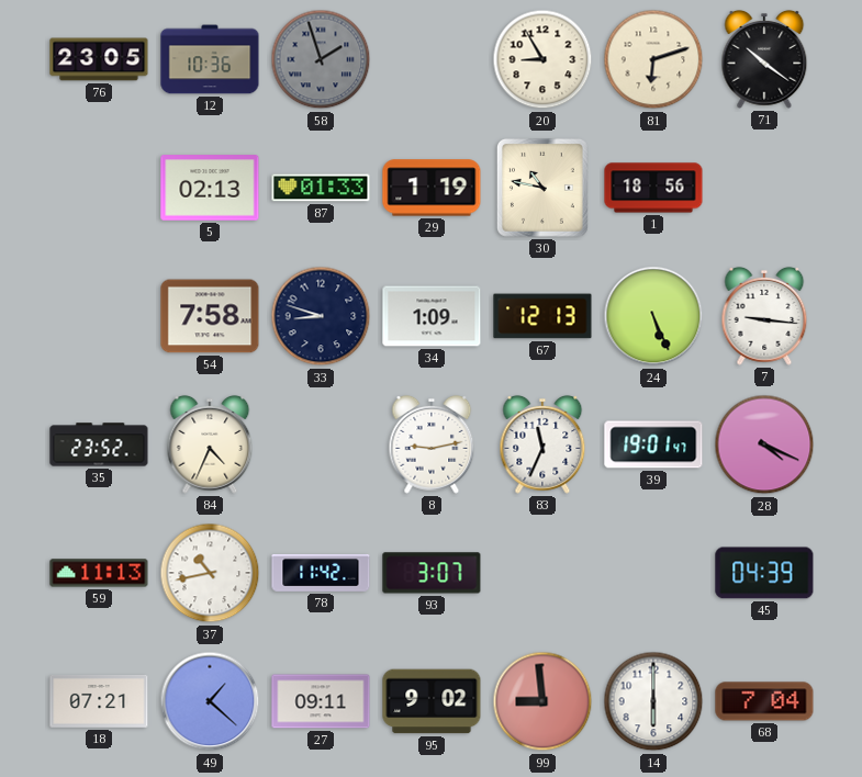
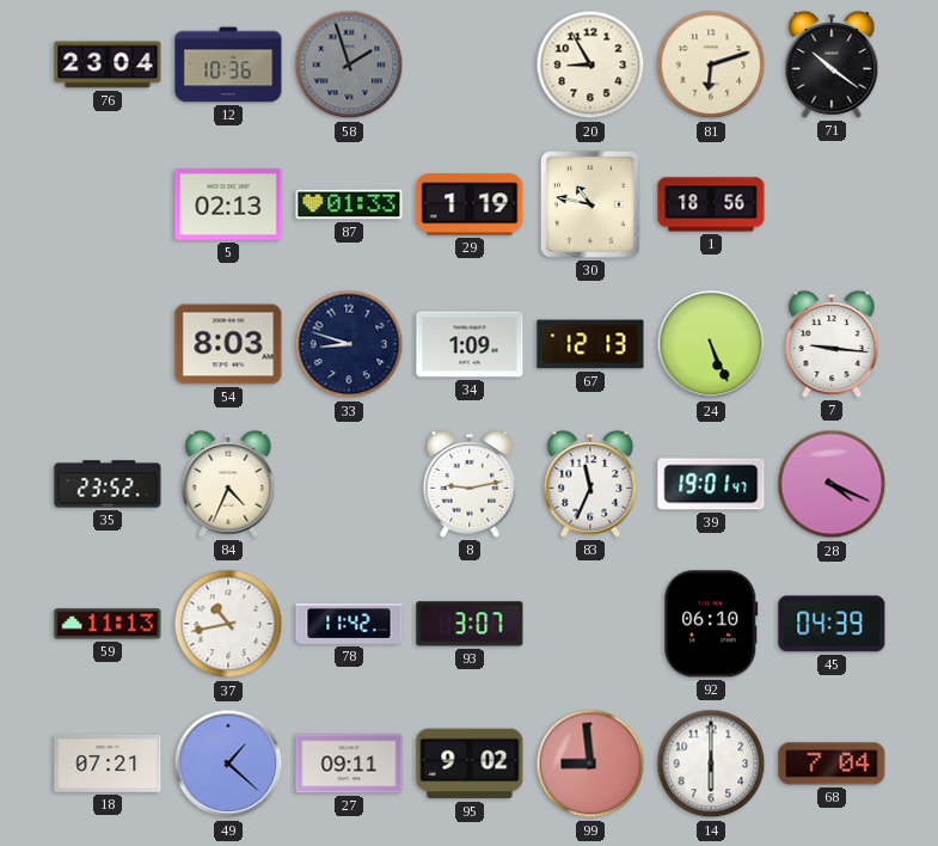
76: 23:05 -> 23:04 (108, 65)
54: 7:58 -> 8:03 (228, 344)
92: none -> 06:10 (711, 624)
